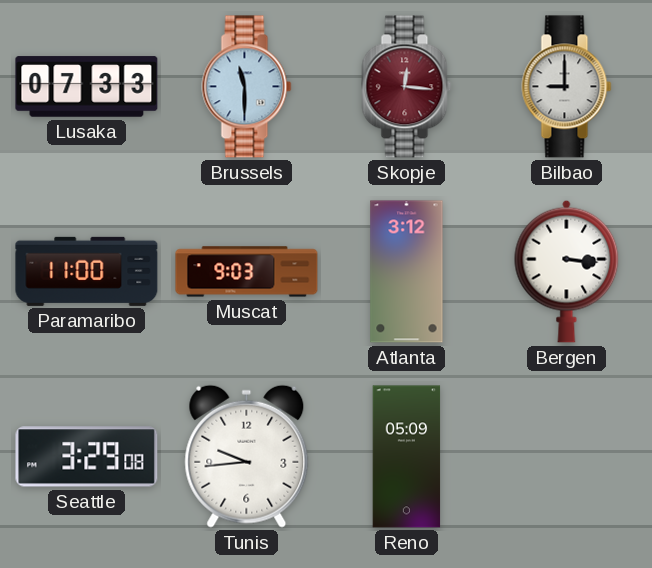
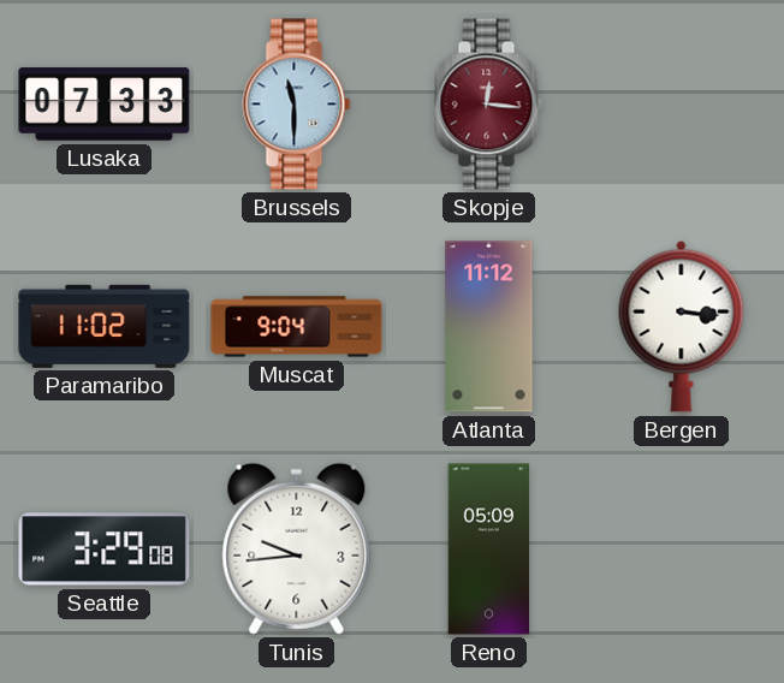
Bilbao: 9:00 -> none (567, 87)
Paramaribo: 11:00 -> 11:02 (105, 326)
Muscat: 9:03 -> 9:04 (297, 327)
Atlanta: 3:12 -> 11:12 (489, 327)
